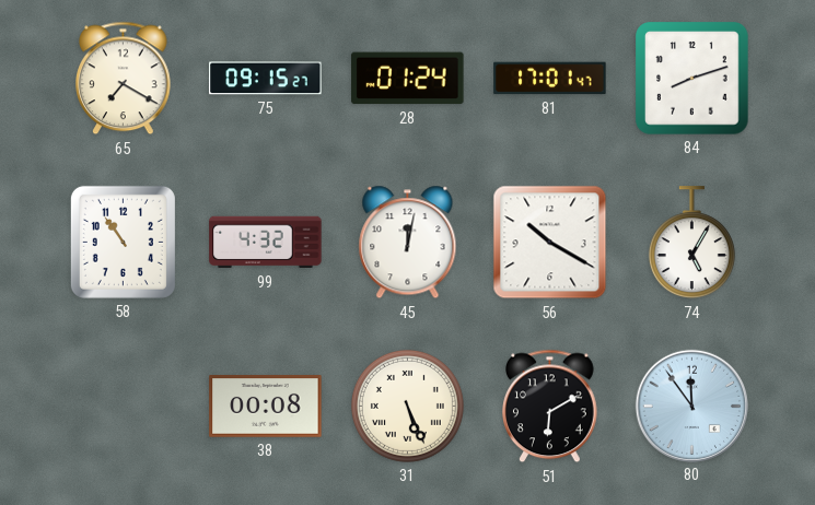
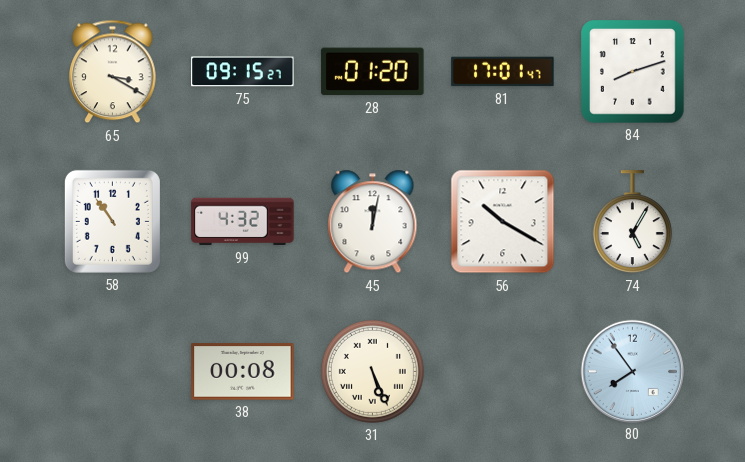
65: 7:20 -> 3:20 (113, 72)
28: 01:24 -> 01:20 (373, 72)
51: 6:10 -> none (550, 407)
80: 11:54 -> 7:54 (632, 371)
